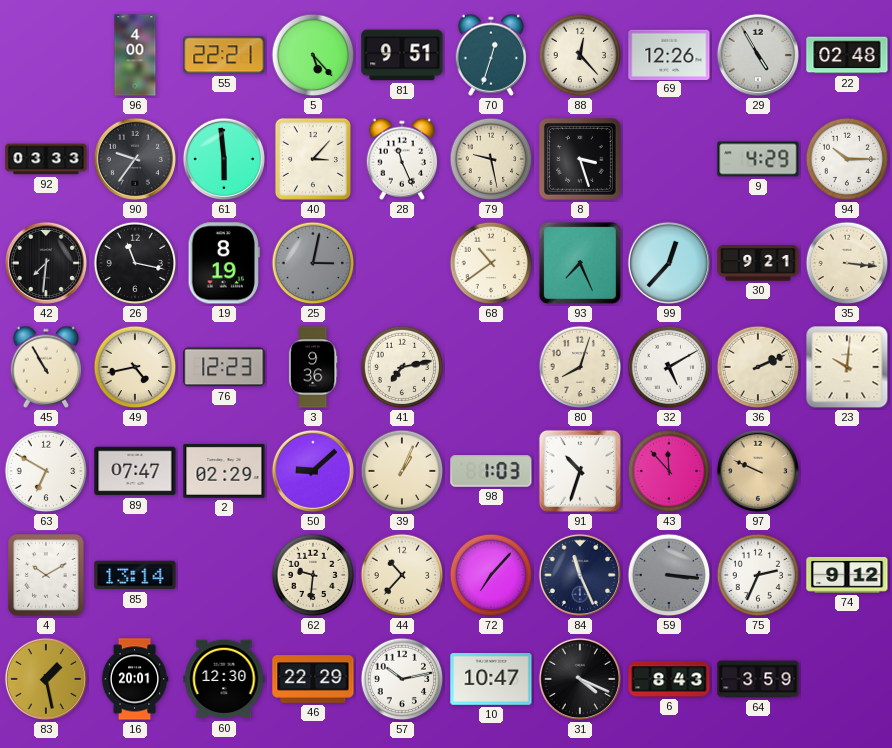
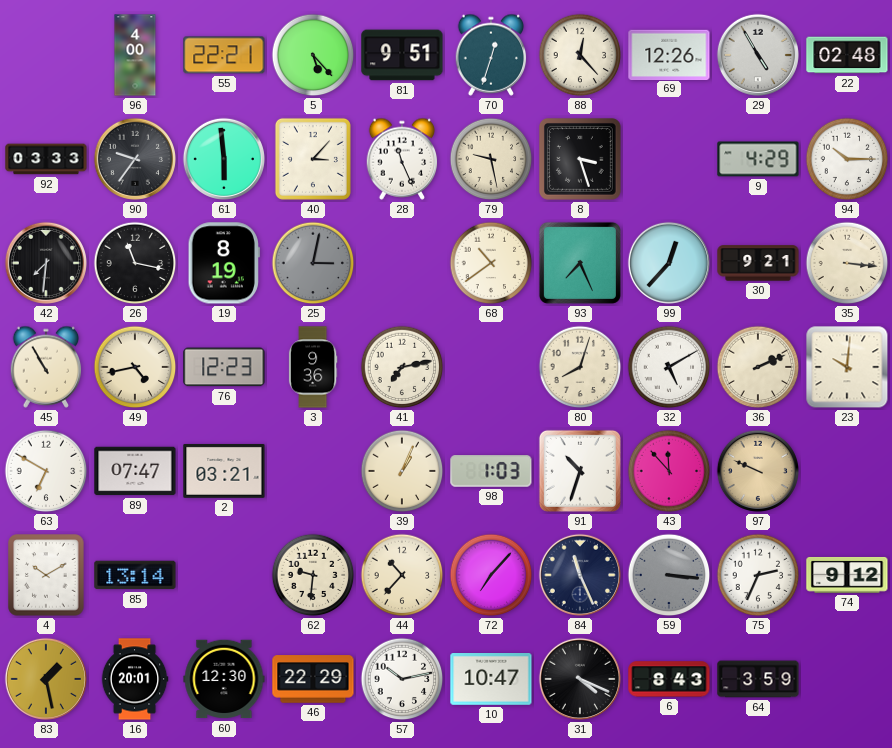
2: 02:29 -> 03:21 (224, 471)
50: 9:08 -> none (313, 471)
